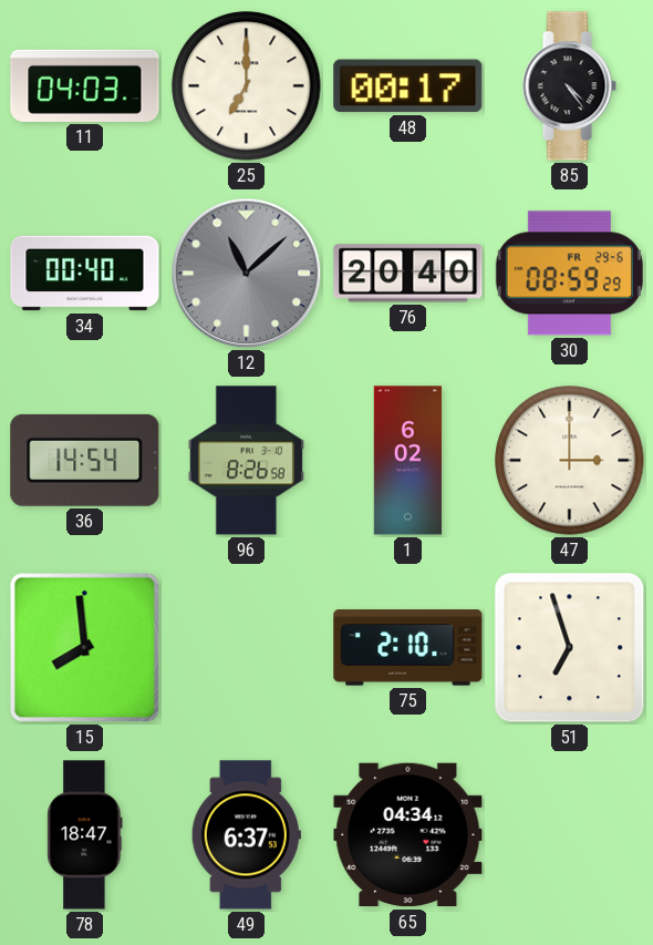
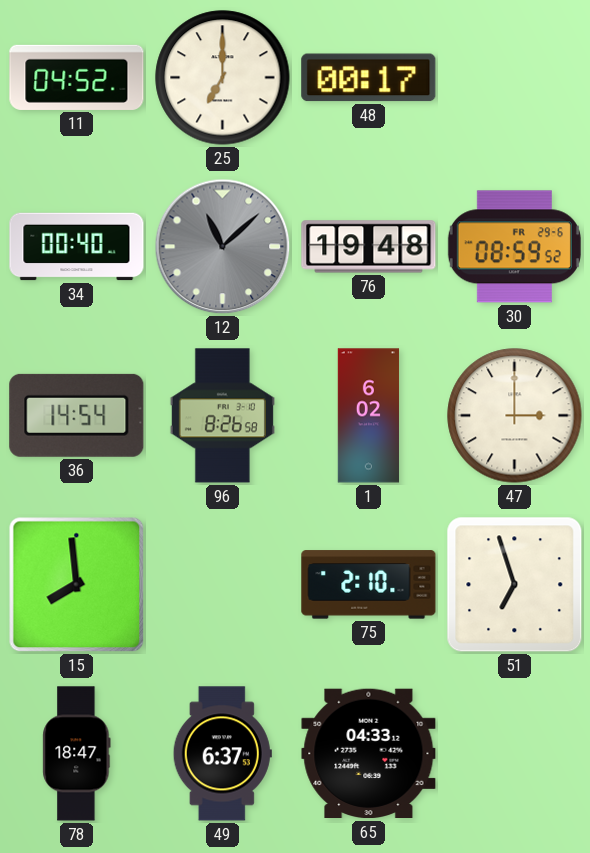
11: 04:03 -> 04:52 (77, 77)
85: 4:24 -> none (569, 86)
76: 20:40 -> 19:48 (369, 247)
30: 08:59:29 -> 08:59:52 (514, 247)
65: 04:34 -> 04:33 (369, 754)
